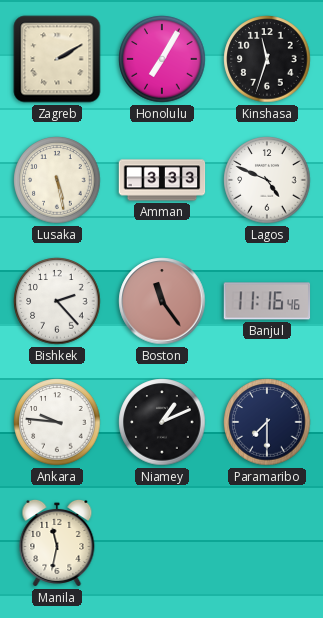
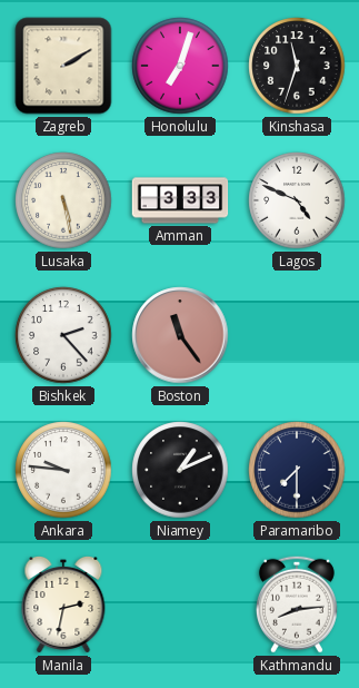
Honolulu: 7:05 -> 7:03 (180, 66)
Banjul: 11:16 -> none (267, 301)
Manila: 11:32 -> 2:32 (63, 605)
Kathmandu: none -> 8:14 (297, 605)
